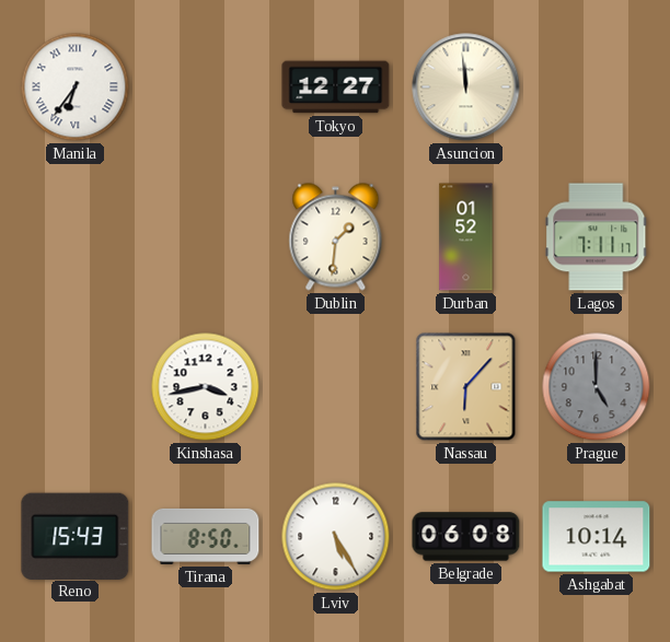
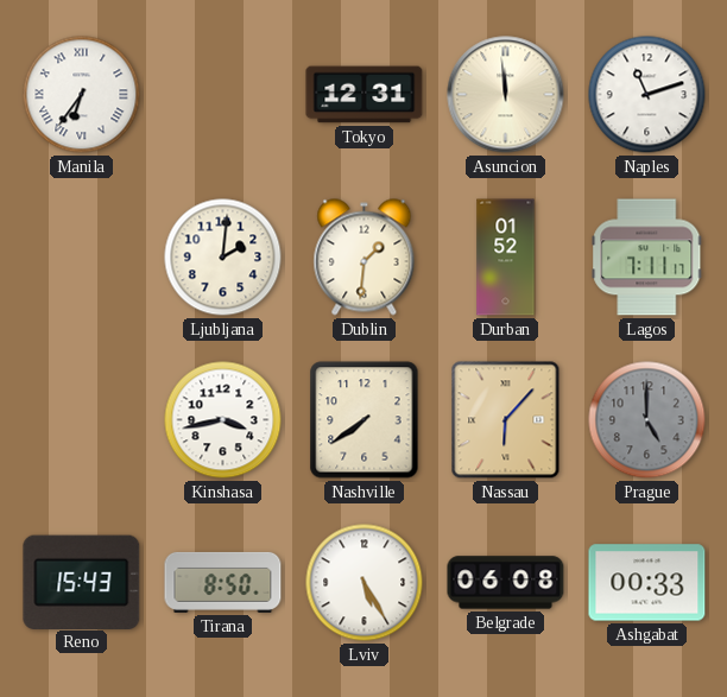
Tokyo: 12:27 -> 12:31 (365, 95)
Naples: none -> 11:12 (647, 95)
Ljubljana: none -> 2:01 (223, 258)
Nashville: none -> 7:39 (365, 420)
Ashgabat: 10:14 -> 00:33 (647, 583)
